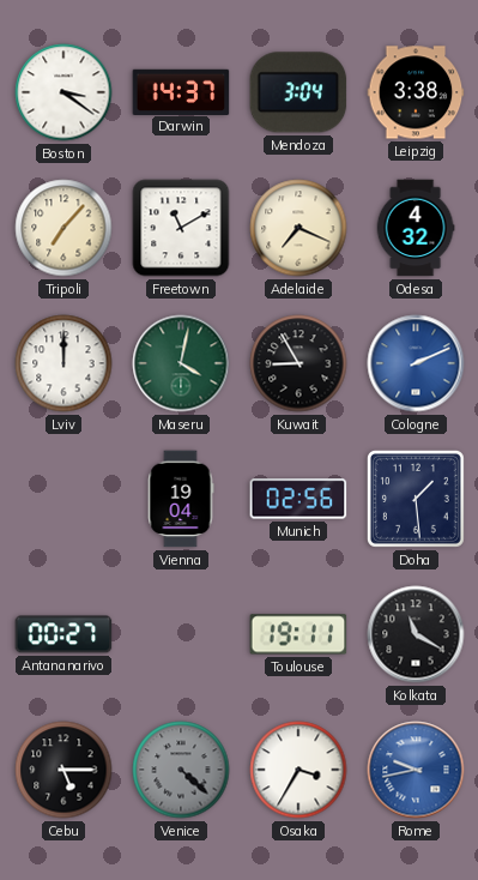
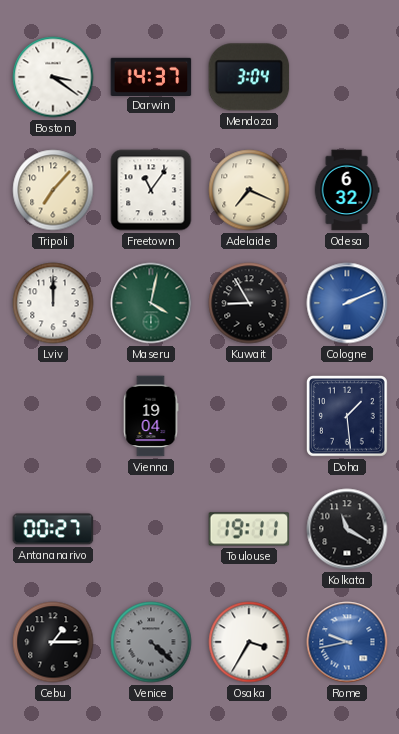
Leipzig: 3:38 -> none (416, 92)
Freetown: 11:10 -> 11:06 (151, 190)
Odesa: 4:32 -> 6:32 (347, 190)
Munich: 02:56 -> none (298, 499)
Cebu: 5:15 -> 1:15 (53, 642)
